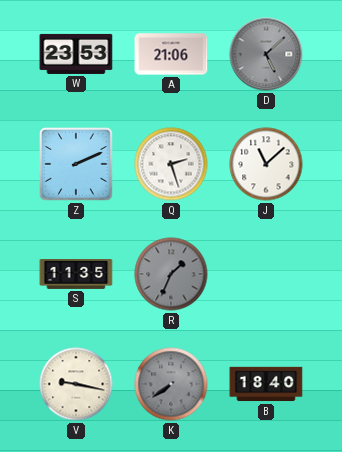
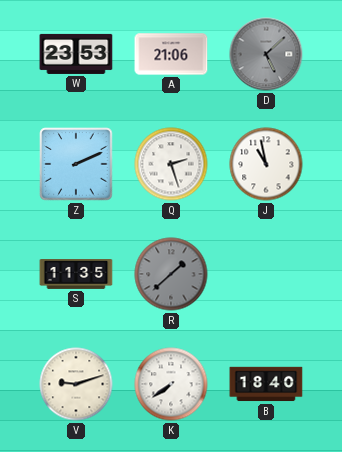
J: 11:08 -> 10:58 (266, 164)
R: 1:34 -> 1:38 (171, 274)
V: 9:17 -> 9:12 (76, 384)
K dial: grey -> white (171, 384)
